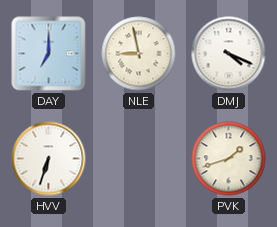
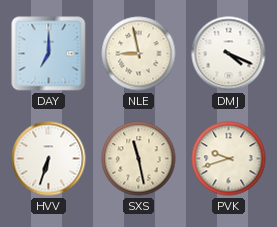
SXS: none -> 11:28 (139, 159)
PVK: 1:42 -> 9:42 (229, 159)
